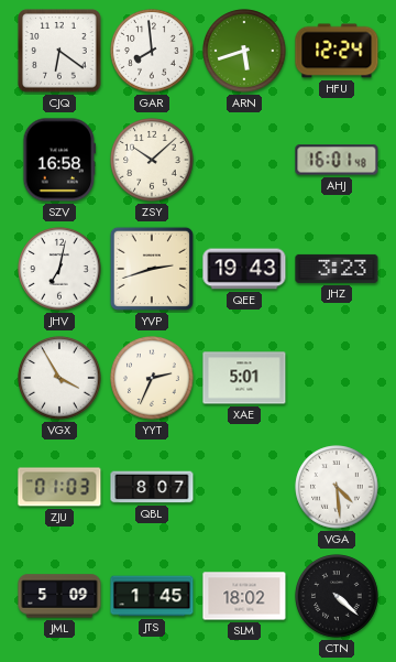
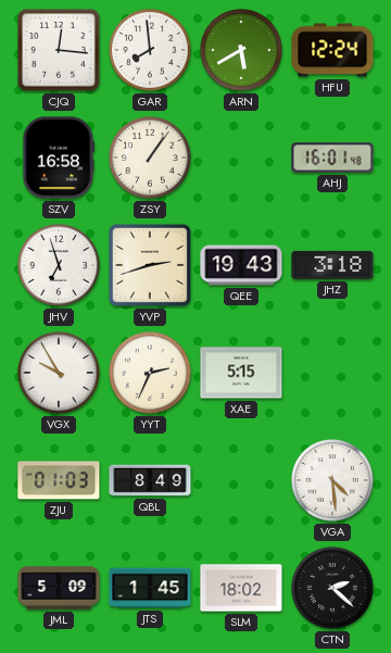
CJQ: 6:21 -> 12:16 (59, 50)
ARN: 5:42 -> 5:40 (241, 50)
ZSY: 10:08 -> 1:06 (150, 158)
JHV: 7:02 -> 6:57 (59, 265)
JHZ: 3:23 -> 3:18 (332, 265)
VGX: 3:55 -> 9:55 (59, 373)
XAE: 5:01 -> 5:15 (241, 373)
QBL: 8:07 -> 8:49 (150, 480)
CTN: 4:22 -> 2:22 (332, 588)
